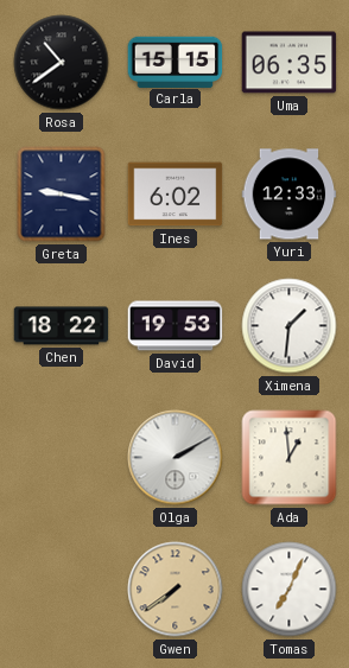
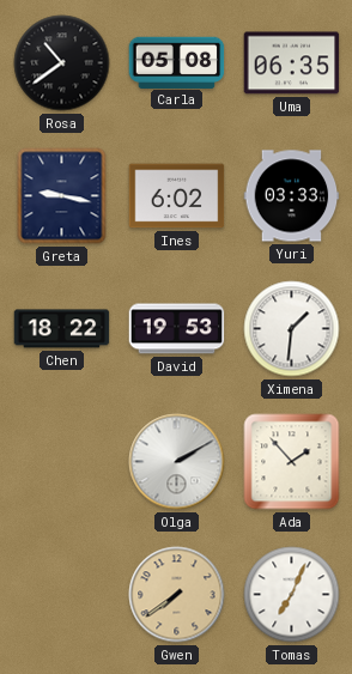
Carla: 15:15 -> 05:08 (177, 62)
Yuri: 12:33 -> 03:33 (292, 196)
Ada: 12:59 -> 1:53 (292, 462)
